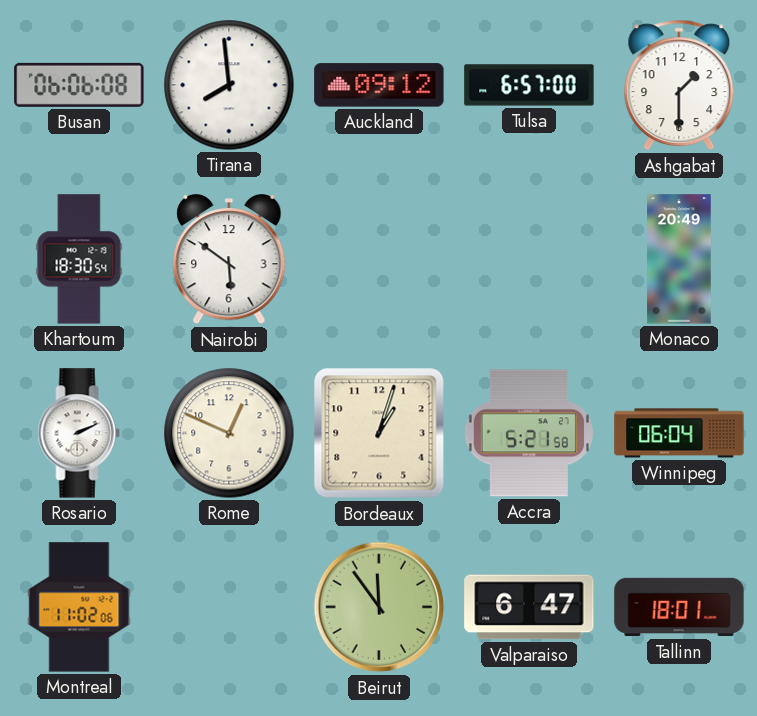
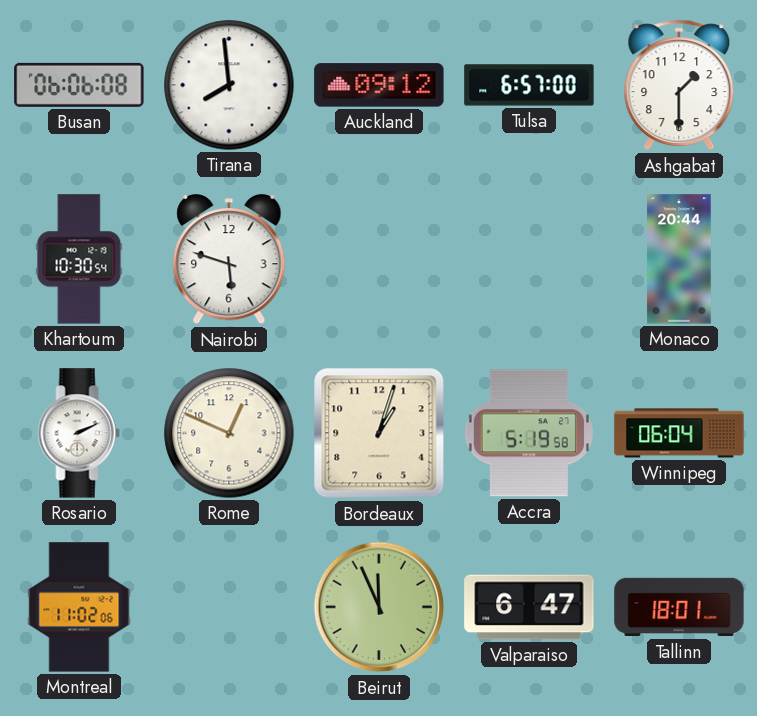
Khartoum: 18:30 -> 10:30 (79, 259)
Nairobi: 5:51 -> 5:48 (229, 260)
Monaco: 20:49 -> 20:44 (679, 259)
Accra: 5:21 -> 5:19 (529, 433)
Beirut: 11:54 -> 11:56 (379, 607)
